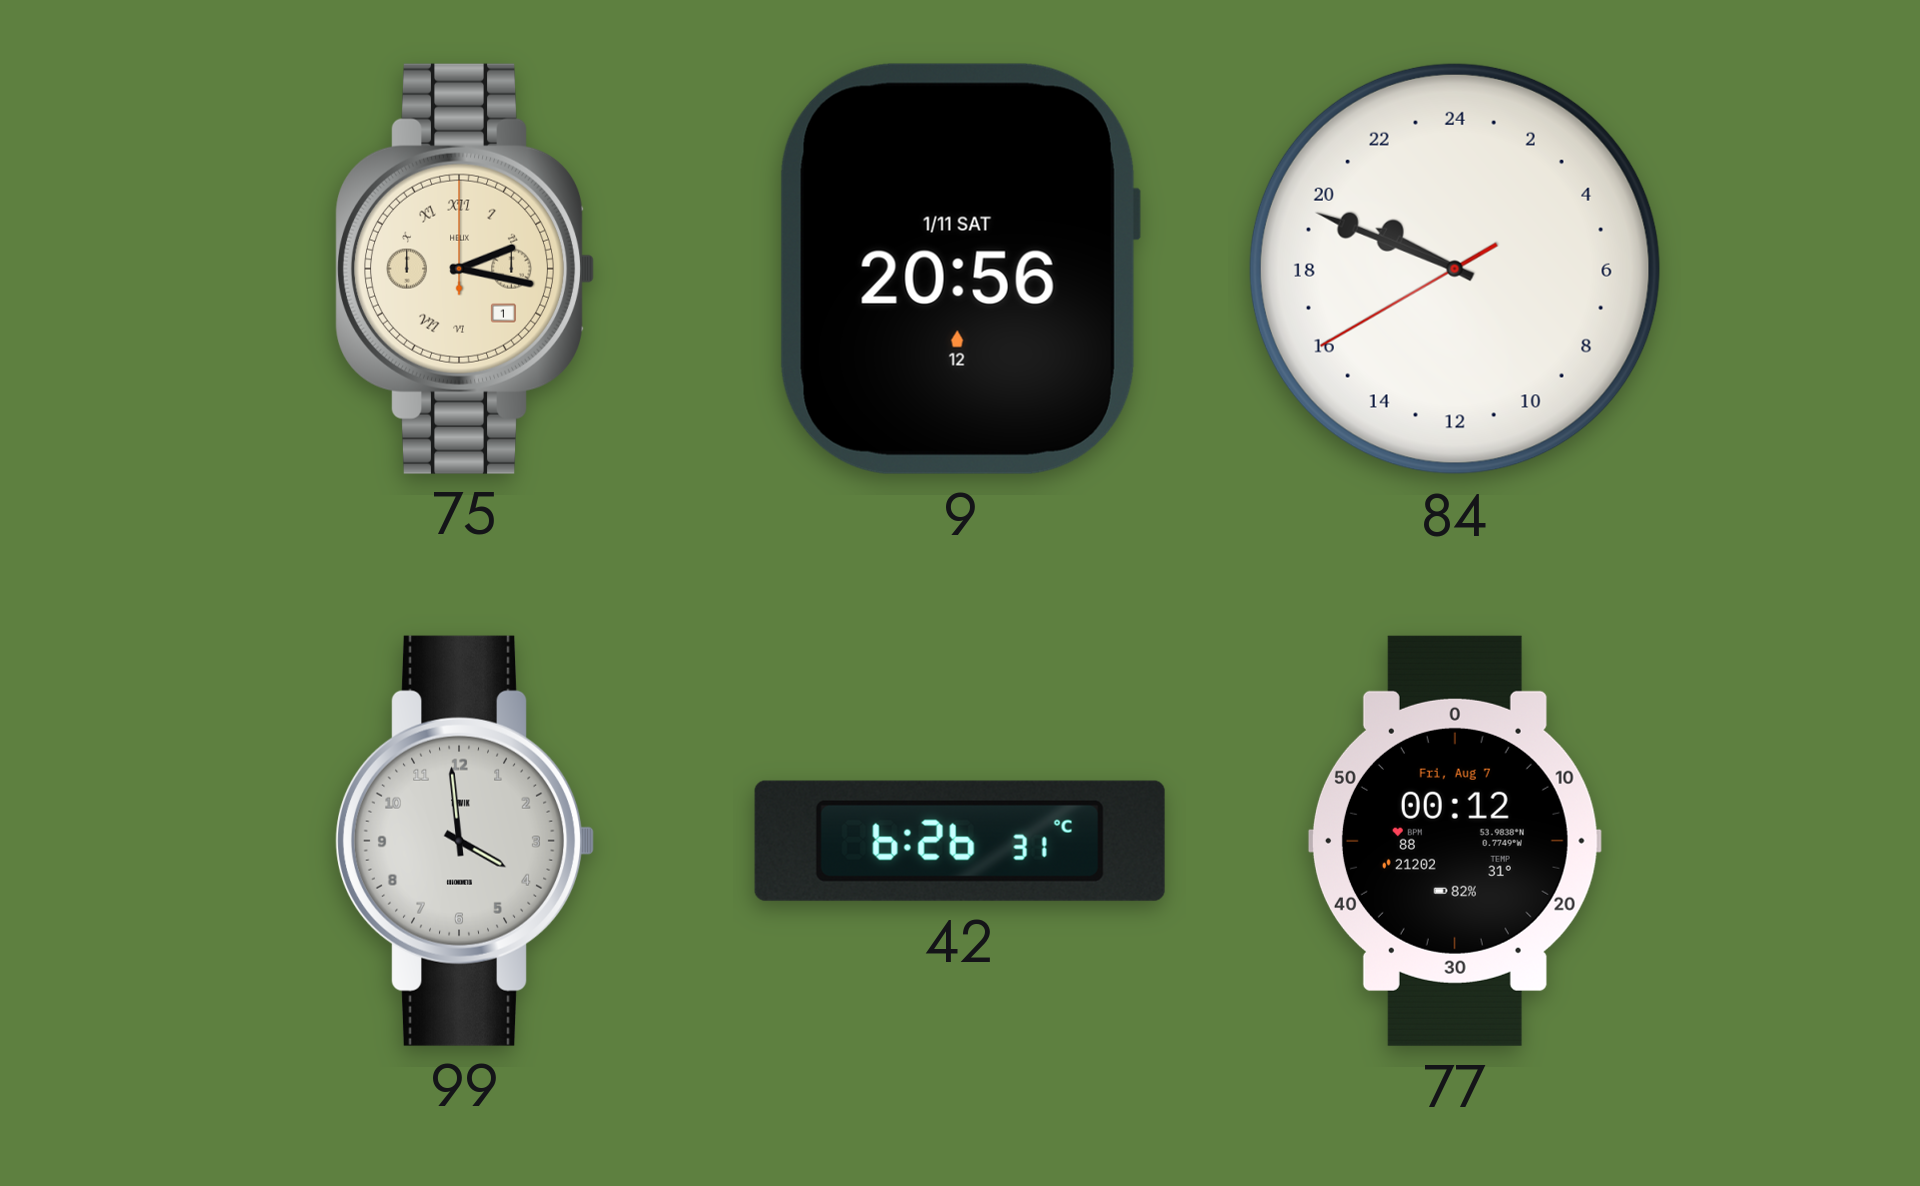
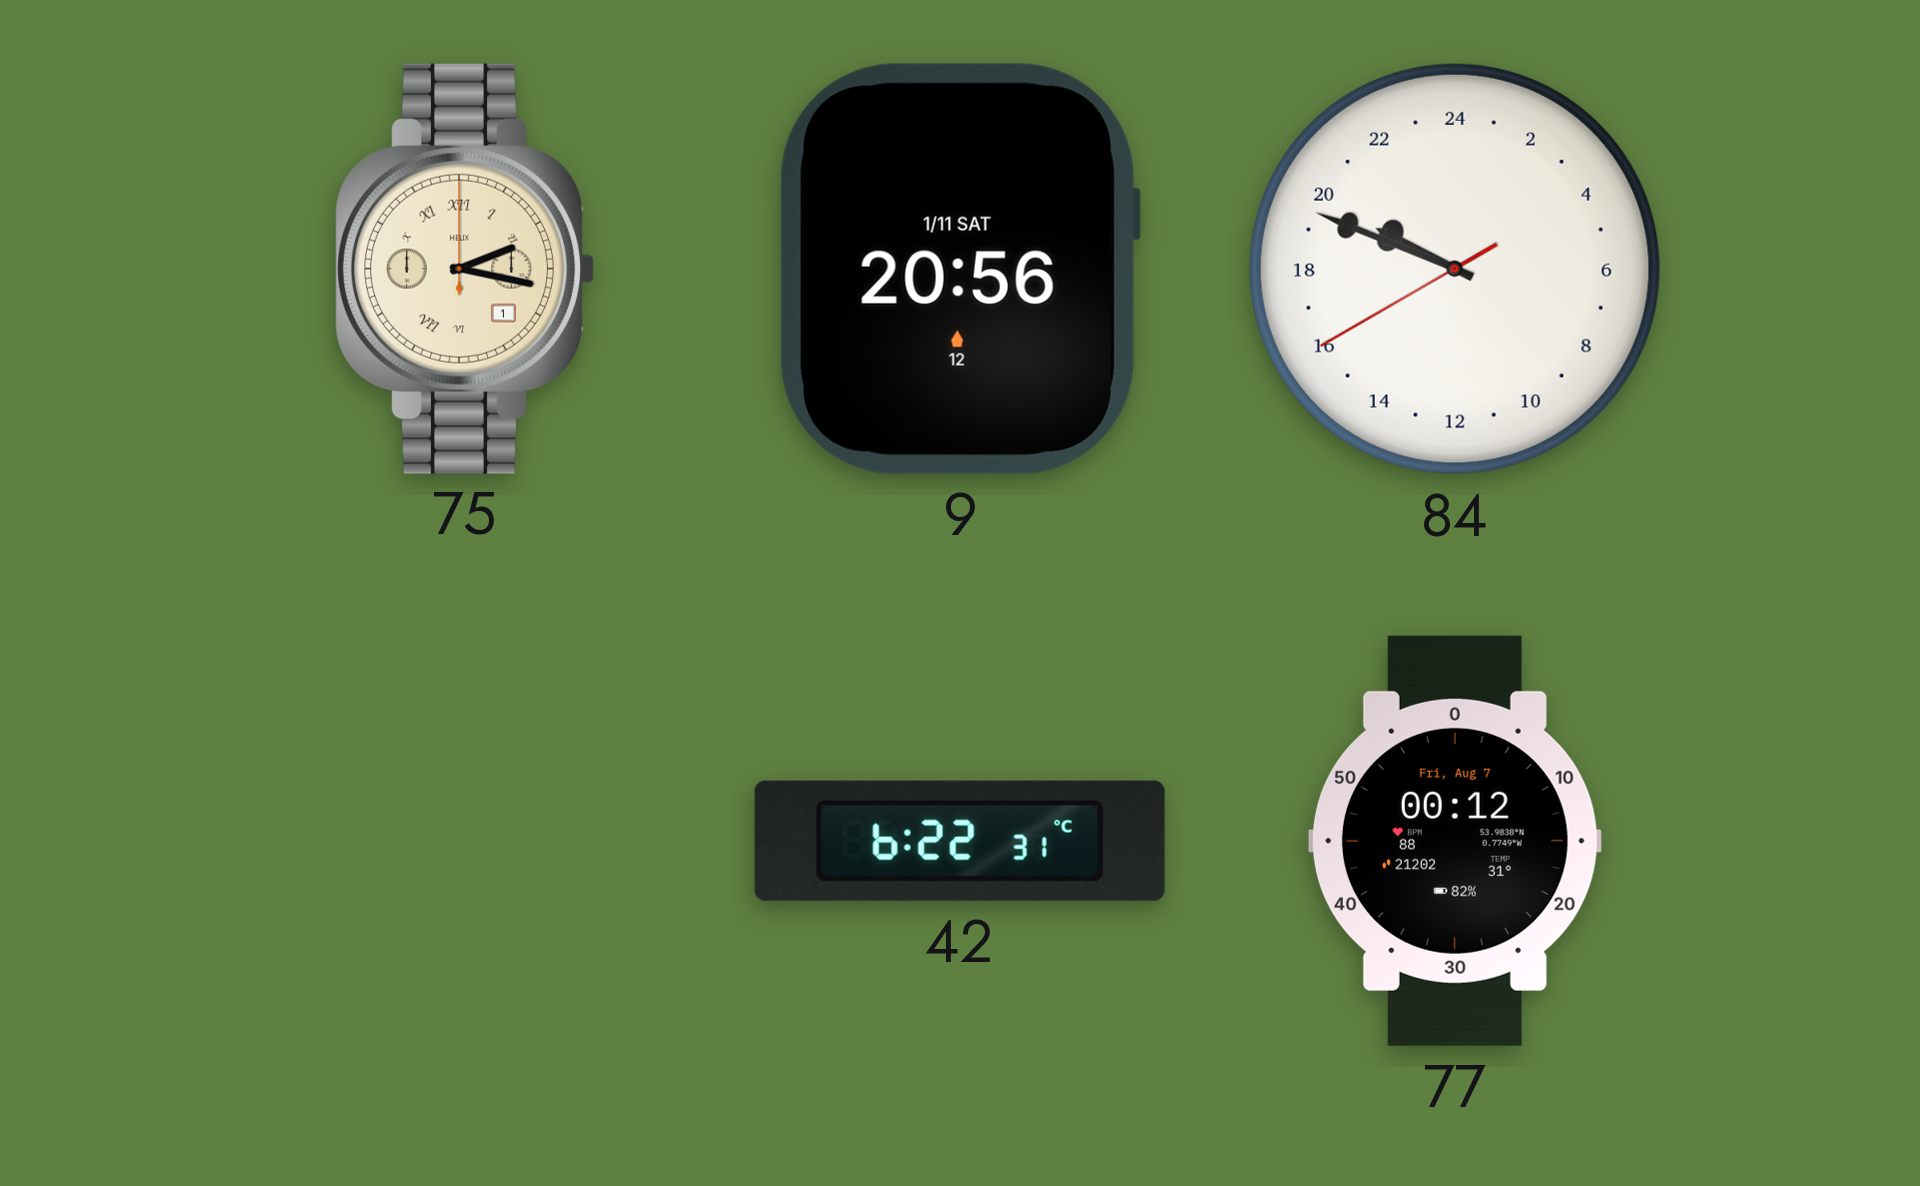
99: 3:59 -> none (465, 841)
42: 6:26 -> 6:22 (960, 841)
